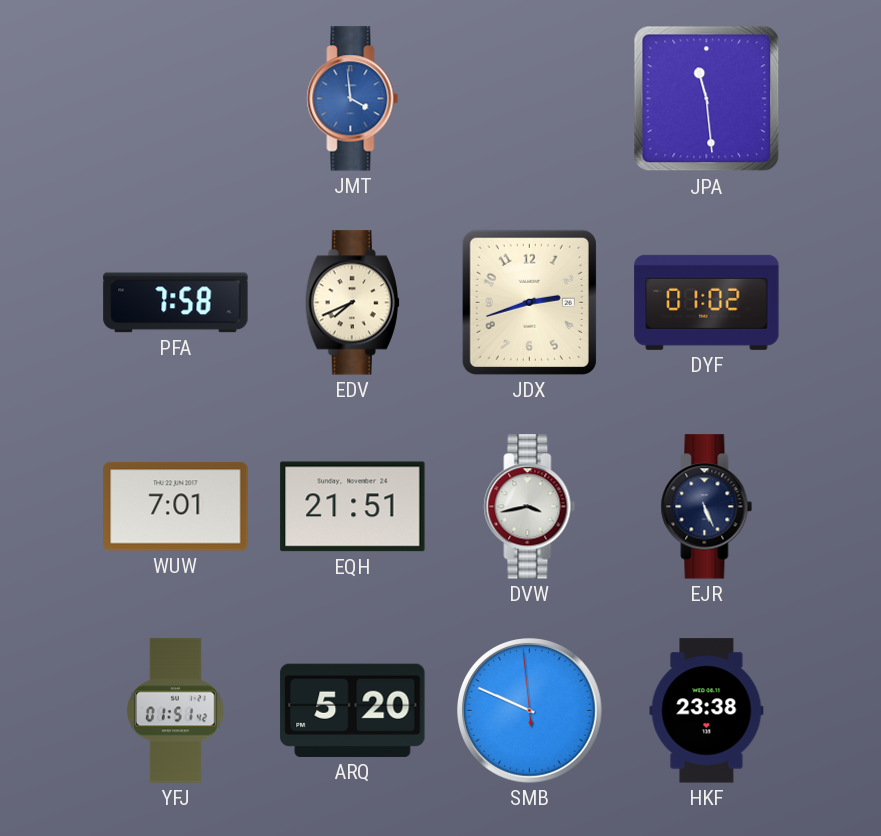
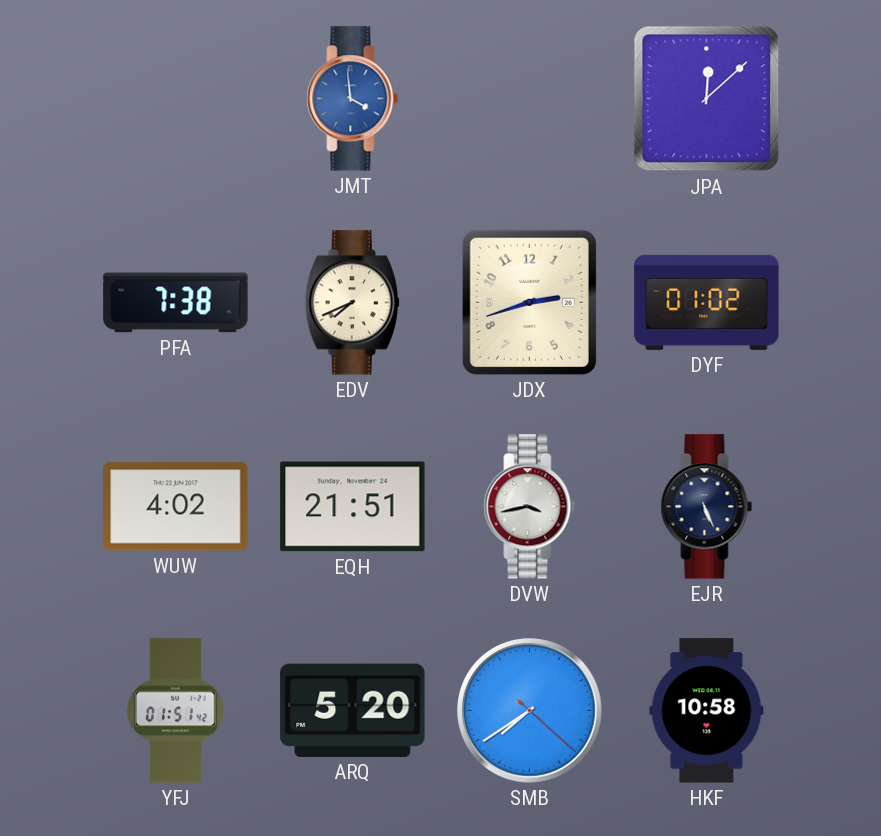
JPA: 11:29 -> 12:08 (707, 99)
PFA: 7:58 -> 7:38 (176, 303)
WUW: 7:01 -> 4:02 (176, 507)
SMB: 9:48 -> 7:39 (530, 711)
HKF: 23:38 -> 10:58 (707, 711)
